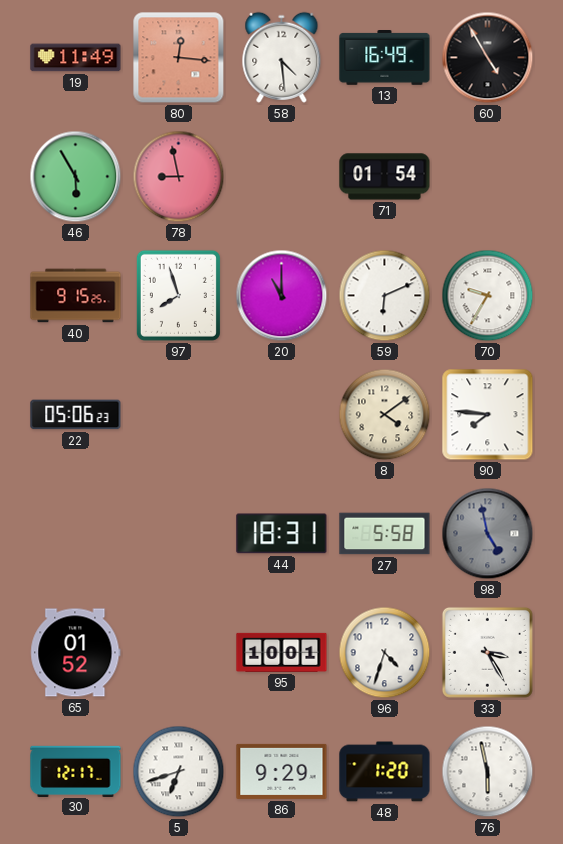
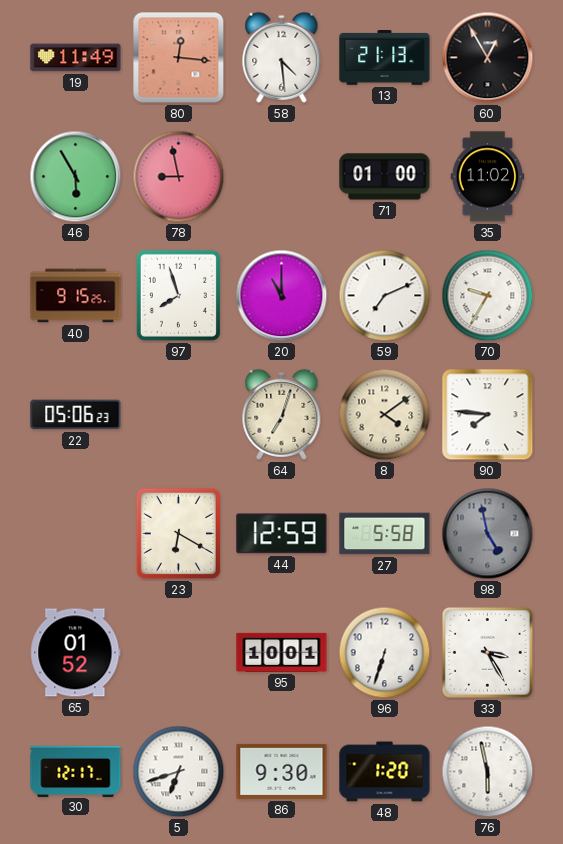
13: 16:49 -> 21:13 (385, 58)
60: 4:55 -> 12:55 (488, 58)
71: 01:54 -> 01:00 (385, 177)
35: none -> 11:02 (488, 177)
59: 6:11 -> 7:11 (385, 296)
64: none -> 7:03 (282, 414)
23: none -> 6:20 (178, 533)
44: 18:31 -> 12:59 (282, 534)
96: 4:33 -> 6:33 (385, 653)
86: 9:29 -> 9:30 (282, 771)
